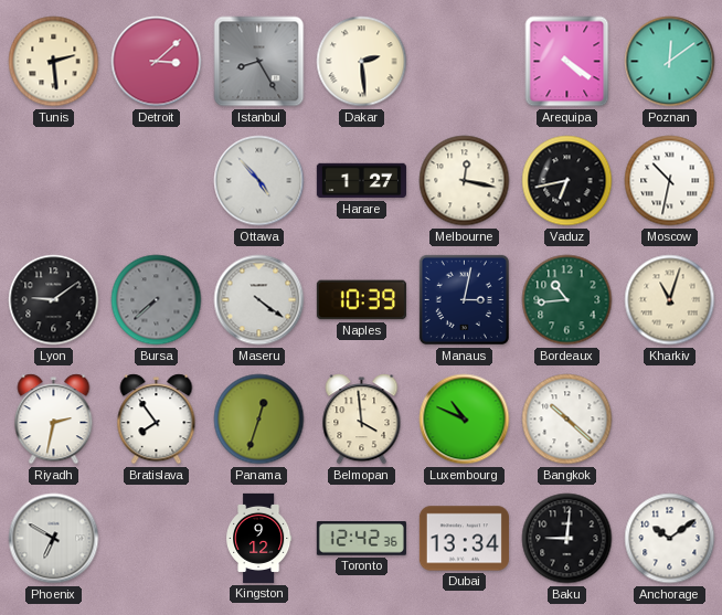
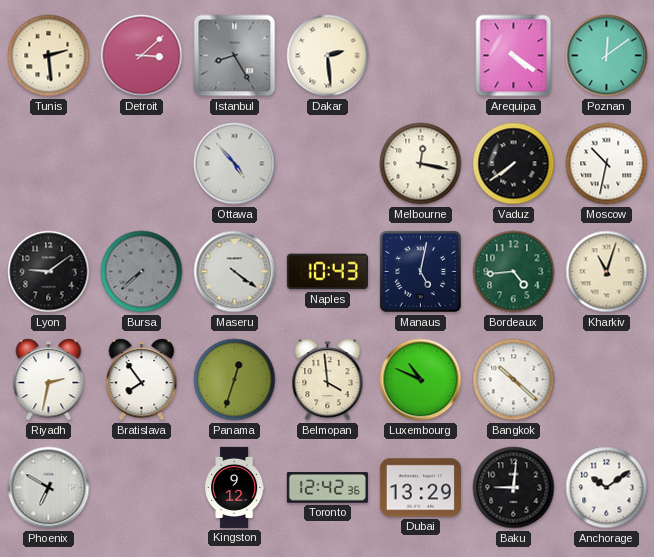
Harare: 1:27 -> none (361, 181)
Vaduz: 6:43 -> 7:39 (514, 164)
Naples: 10:39 -> 10:43 (327, 272)
Manaus: 3:02 -> 5:02 (420, 271)
Bordeaux: 10:44 -> 4:44 (514, 272)
Dubai: 13:34 -> 13:29 (420, 488)
